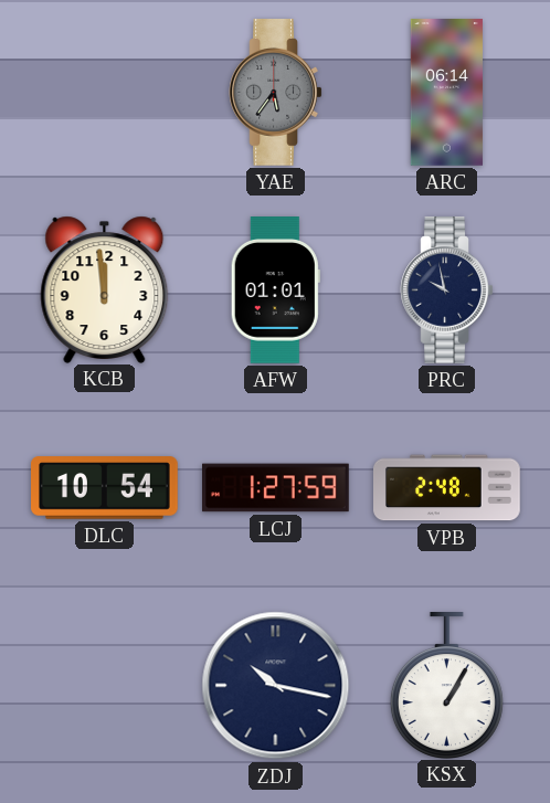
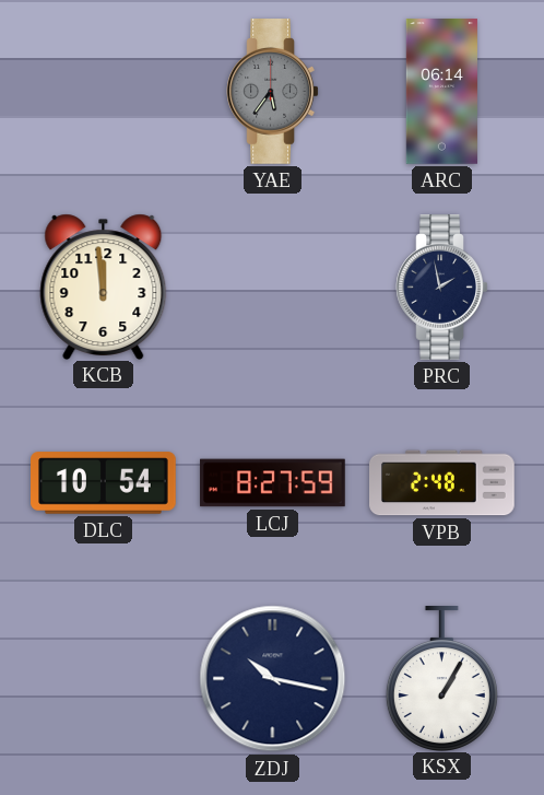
AFW: 01:01 -> none (275, 290)
PRC: 9:58 -> 1:58 (442, 288)
LCJ: 1:27 -> 8:27 (273, 483)
